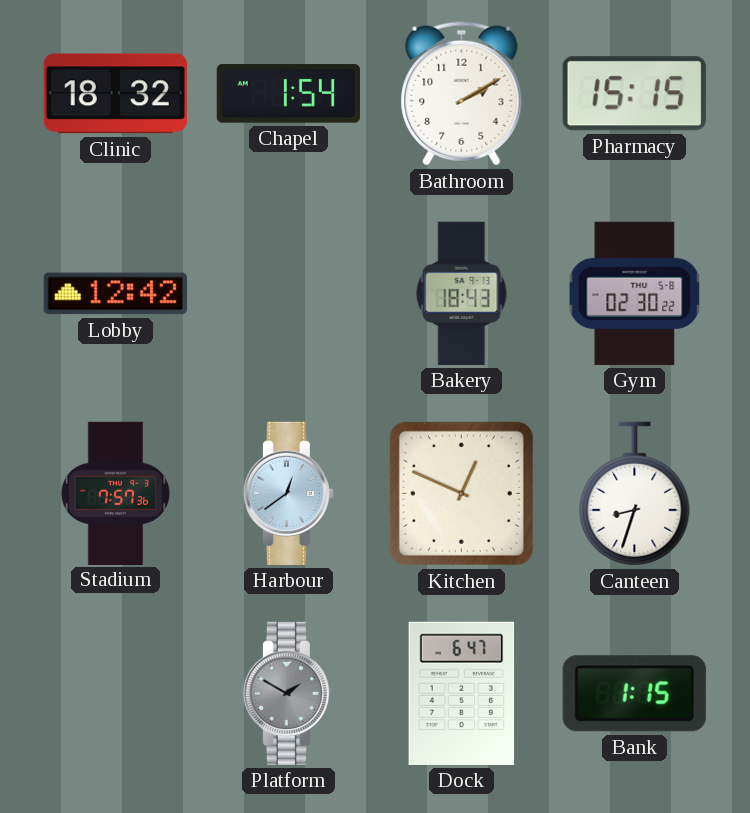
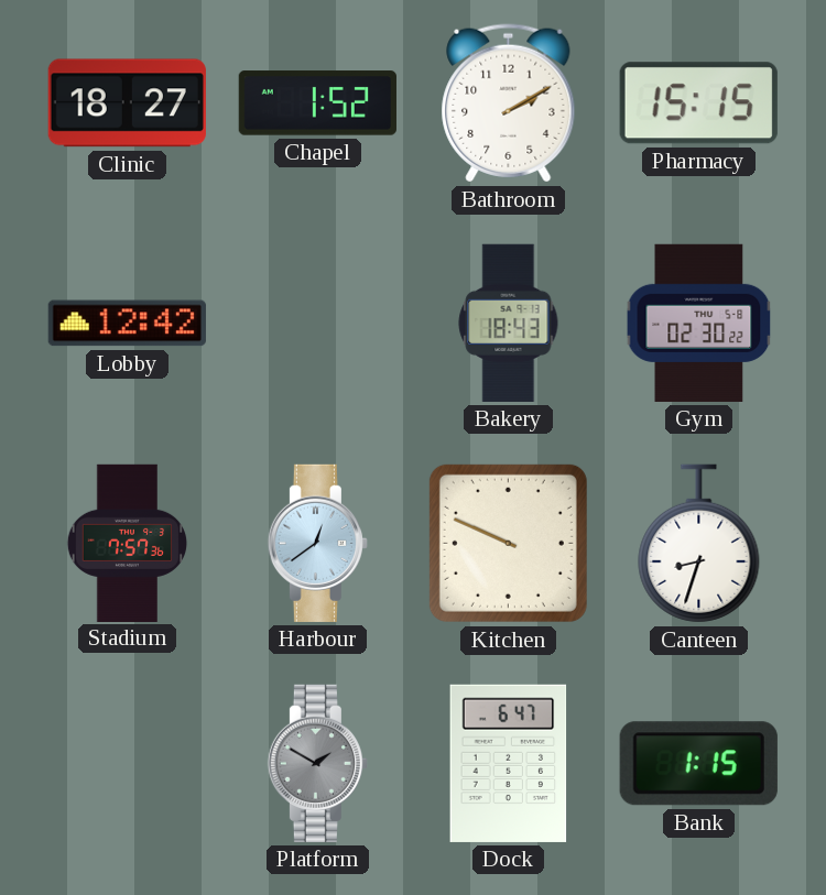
Clinic: 18:32 -> 18:27 (127, 103)
Chapel: 1:54 -> 1:52 (317, 103)
Kitchen: 12:49 -> 9:49 (508, 543)
